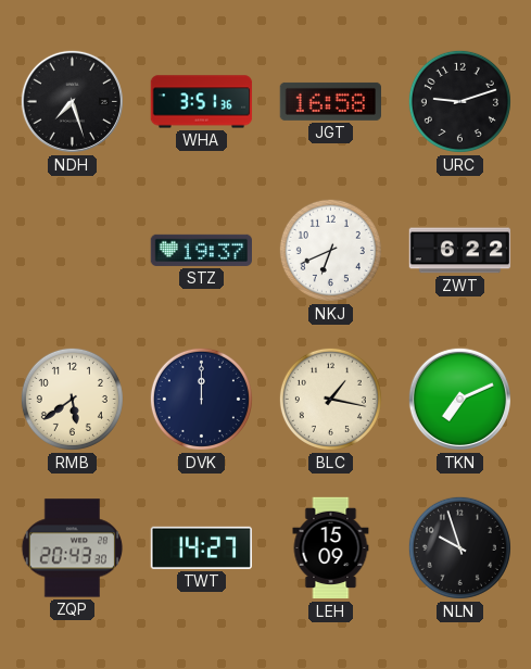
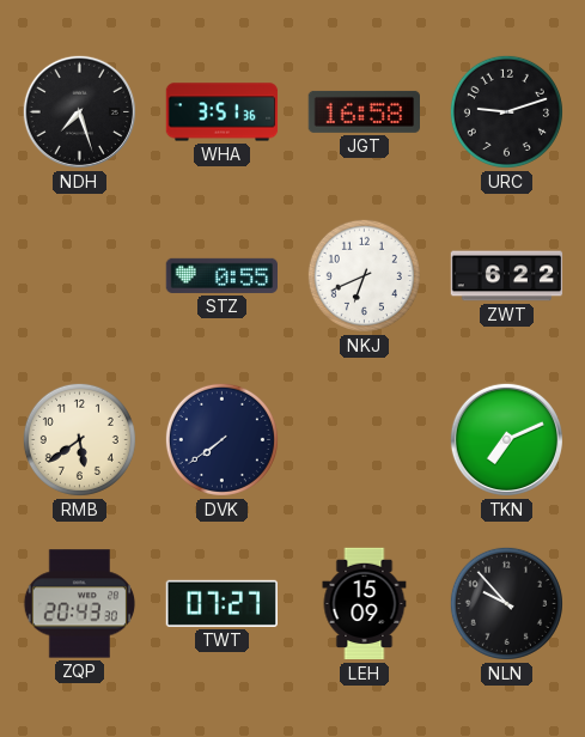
STZ: 19:37 -> 0:55 (223, 275)
DVK: 12:00 -> 7:39 (221, 439)
BLC: 1:17 -> none (330, 399)
TWT: 14:27 -> 07:27 (221, 603)
NLN: 9:57 -> 9:53 (506, 603)
